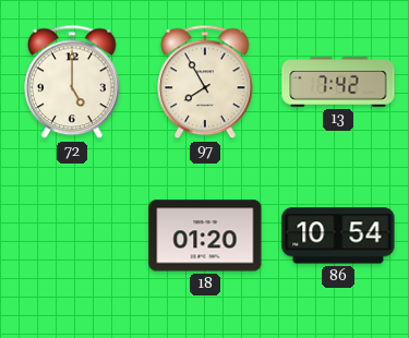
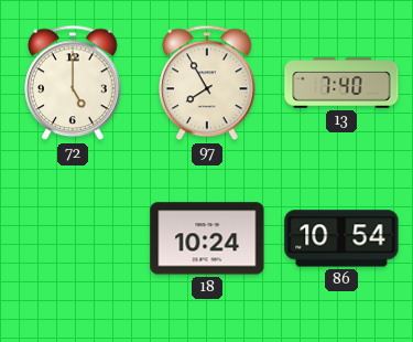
13: 7:42 -> 7:40 (341, 83)
18: 01:20 -> 10:24 (207, 238)
